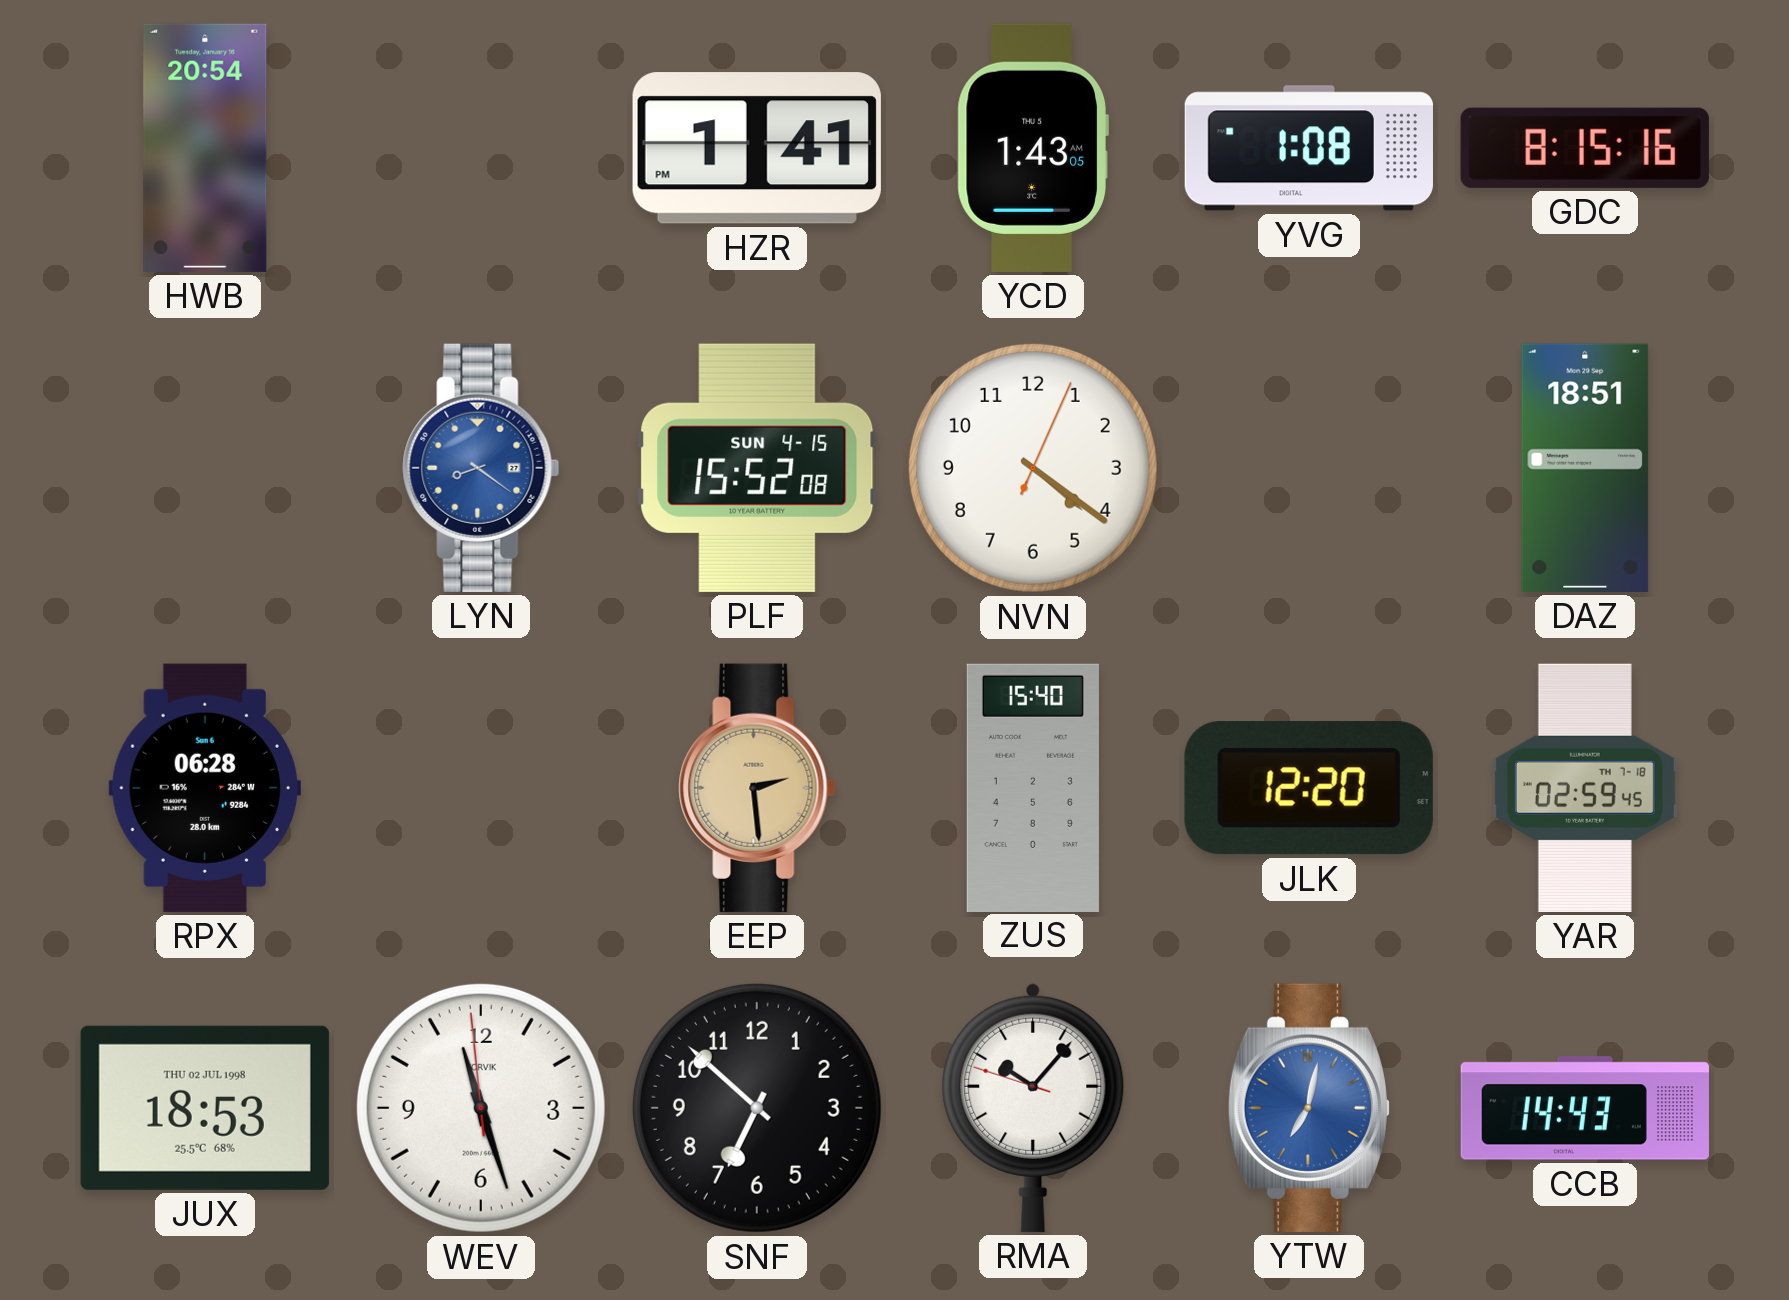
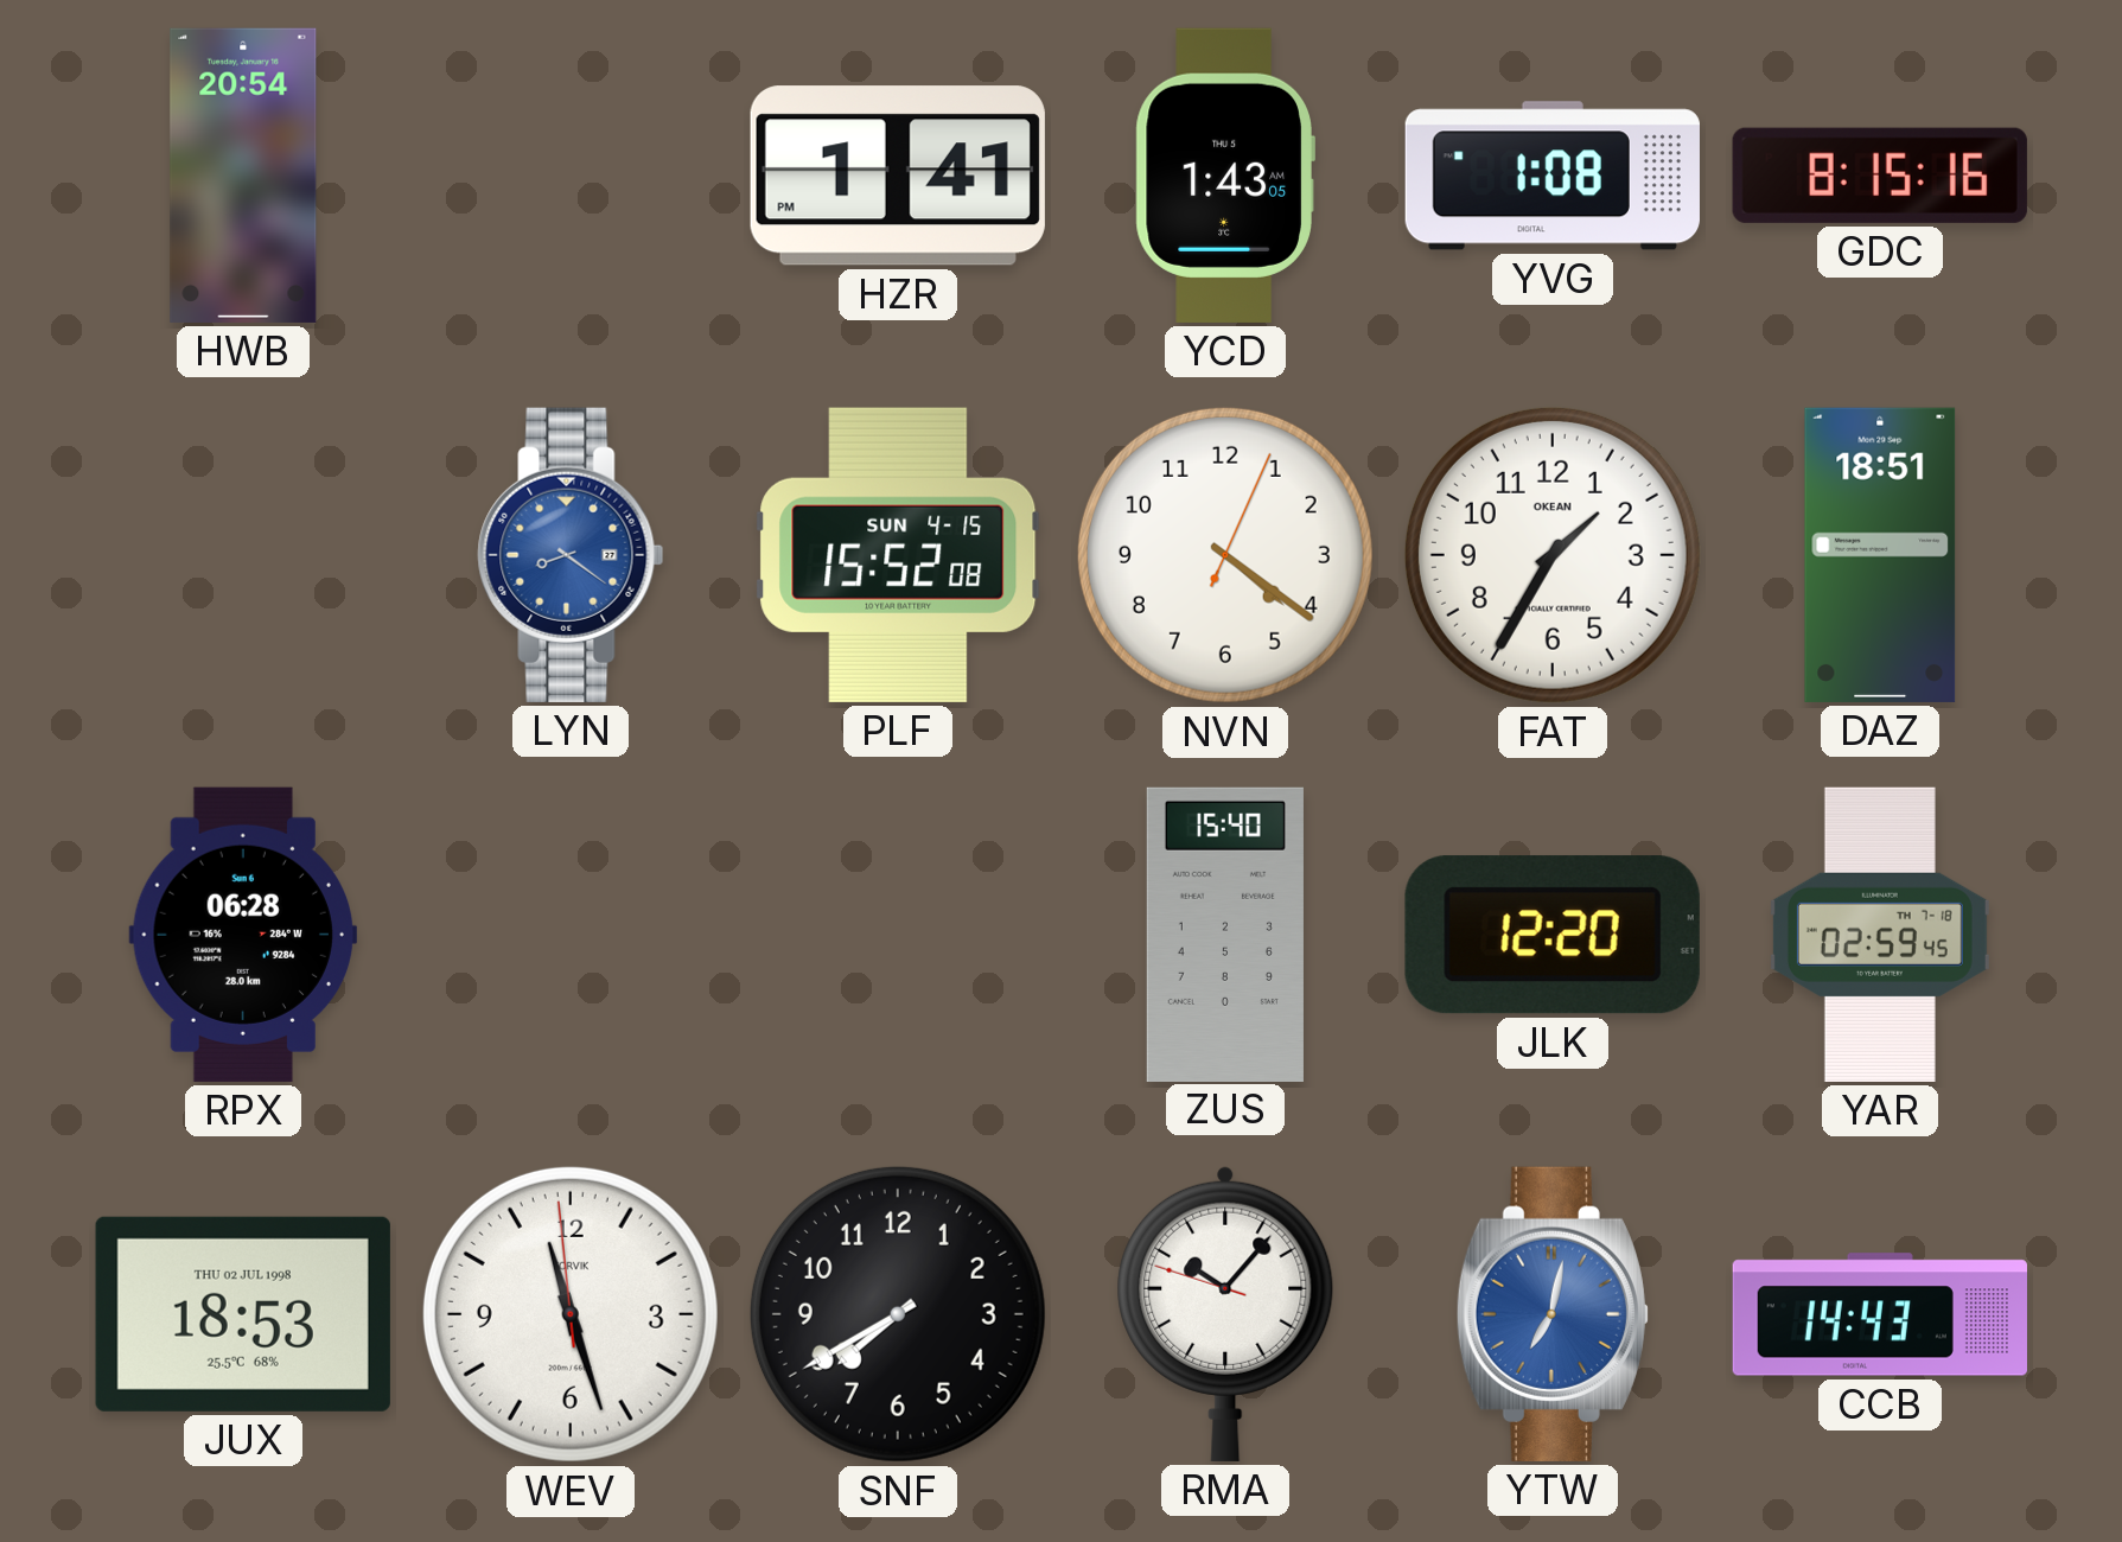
FAT: none -> 1:35 (1553, 555)
EEP: 2:29 -> none (757, 788)
SNF: 6:52 -> 7:40 (898, 1314)
